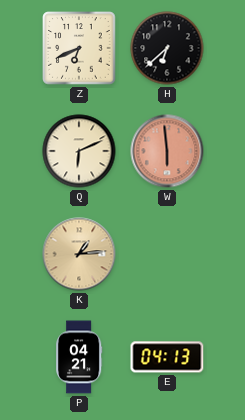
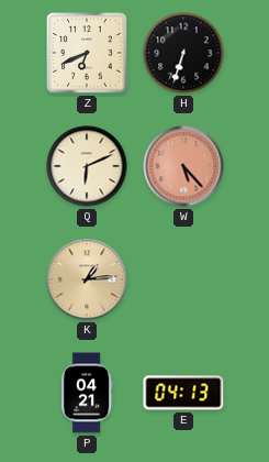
H: 6:38 -> 6:33 (183, 53)
W: 5:59 -> 5:23 (183, 166)
